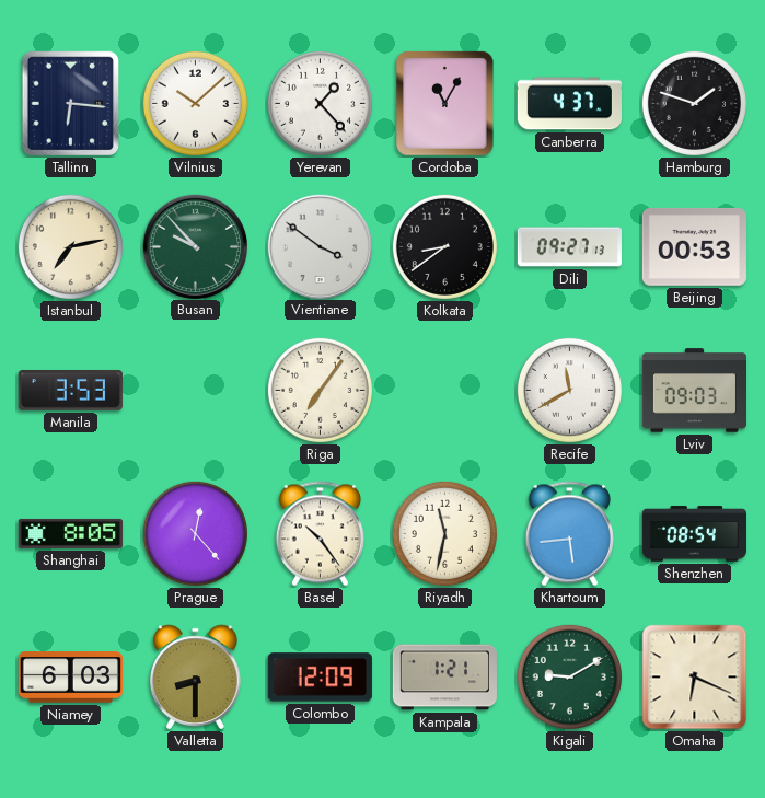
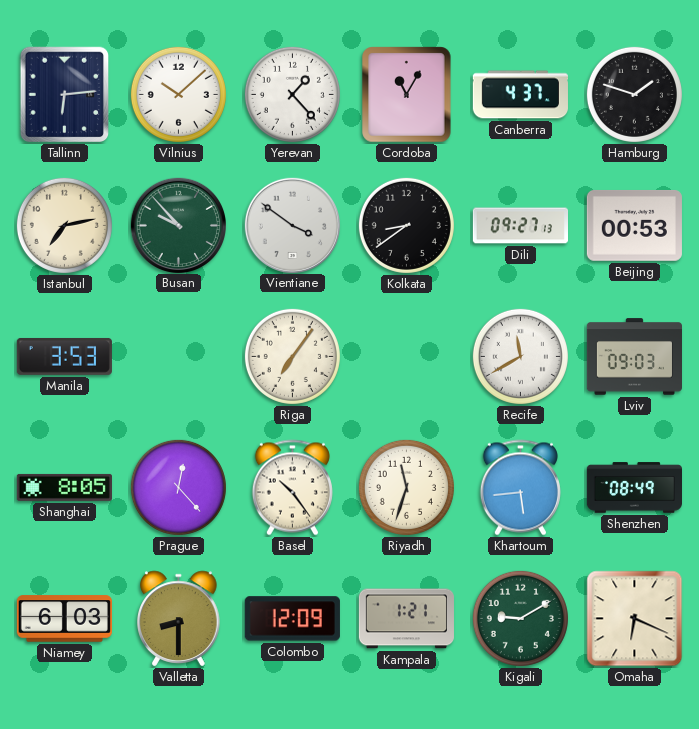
Tallinn: 6:16 -> 6:14 (65, 95)
Riyadh: 11:32 -> 11:33 (406, 487)
Shenzhen: 08:54 -> 08:49 (634, 488)
